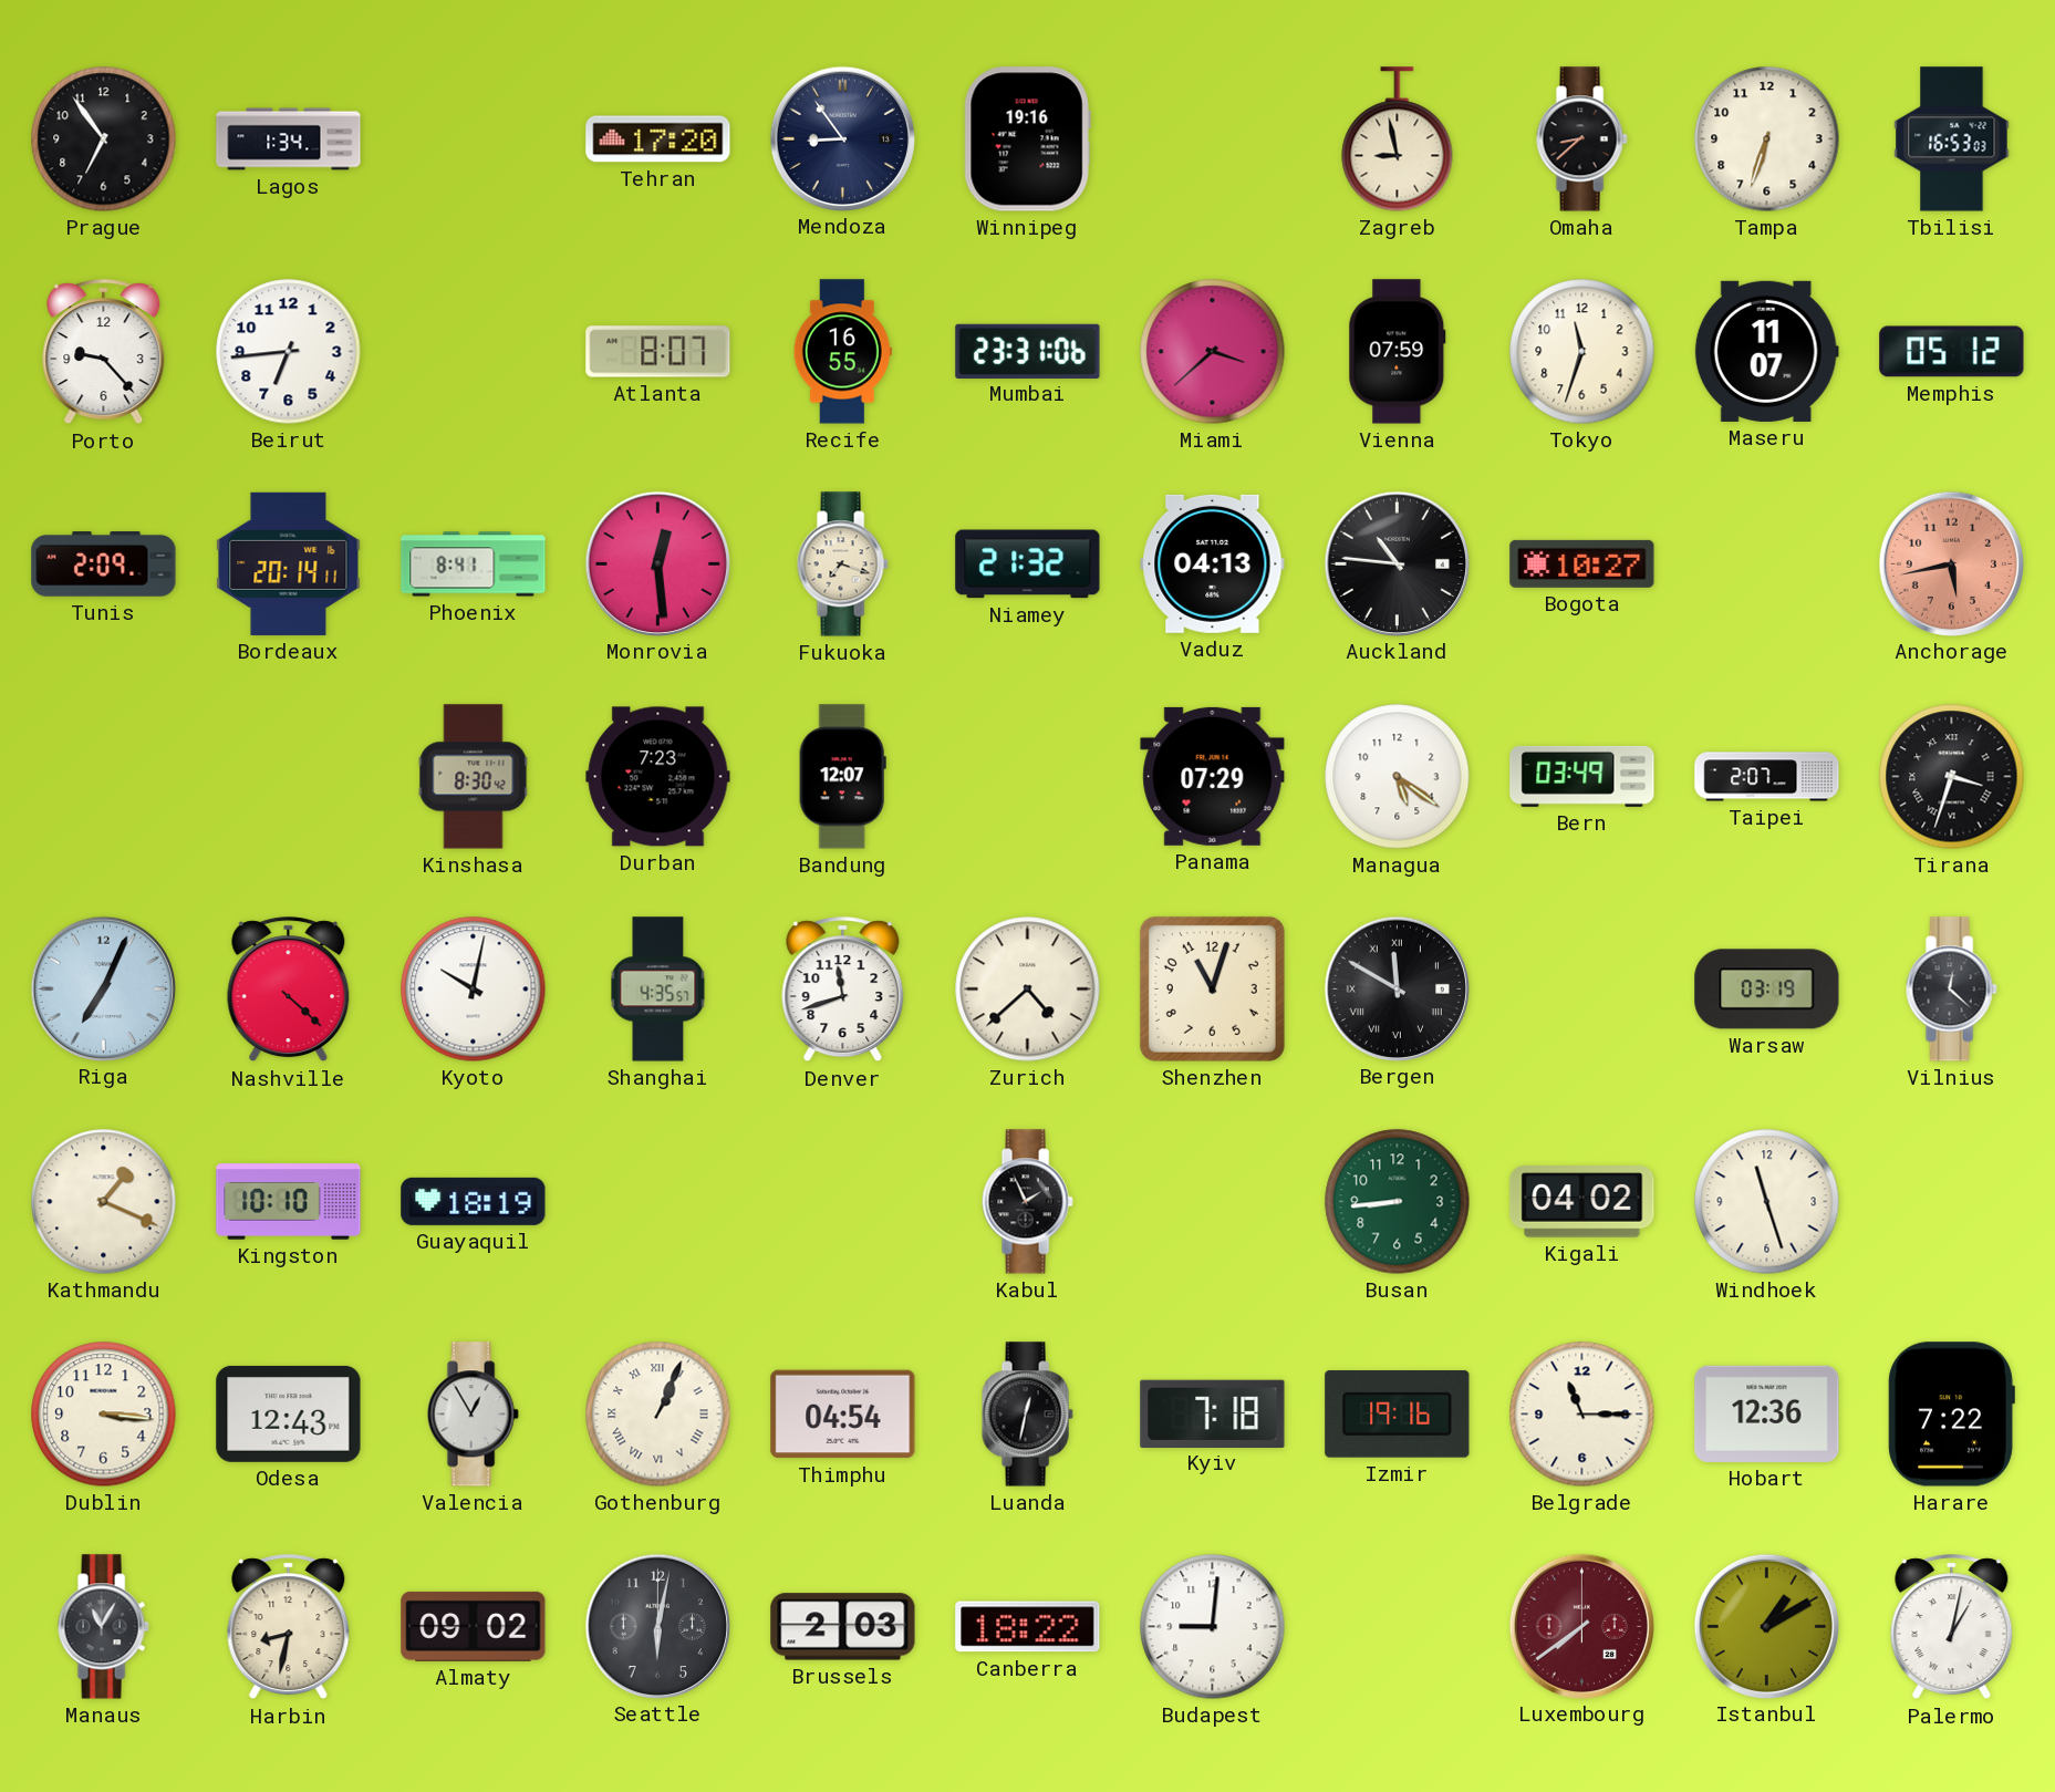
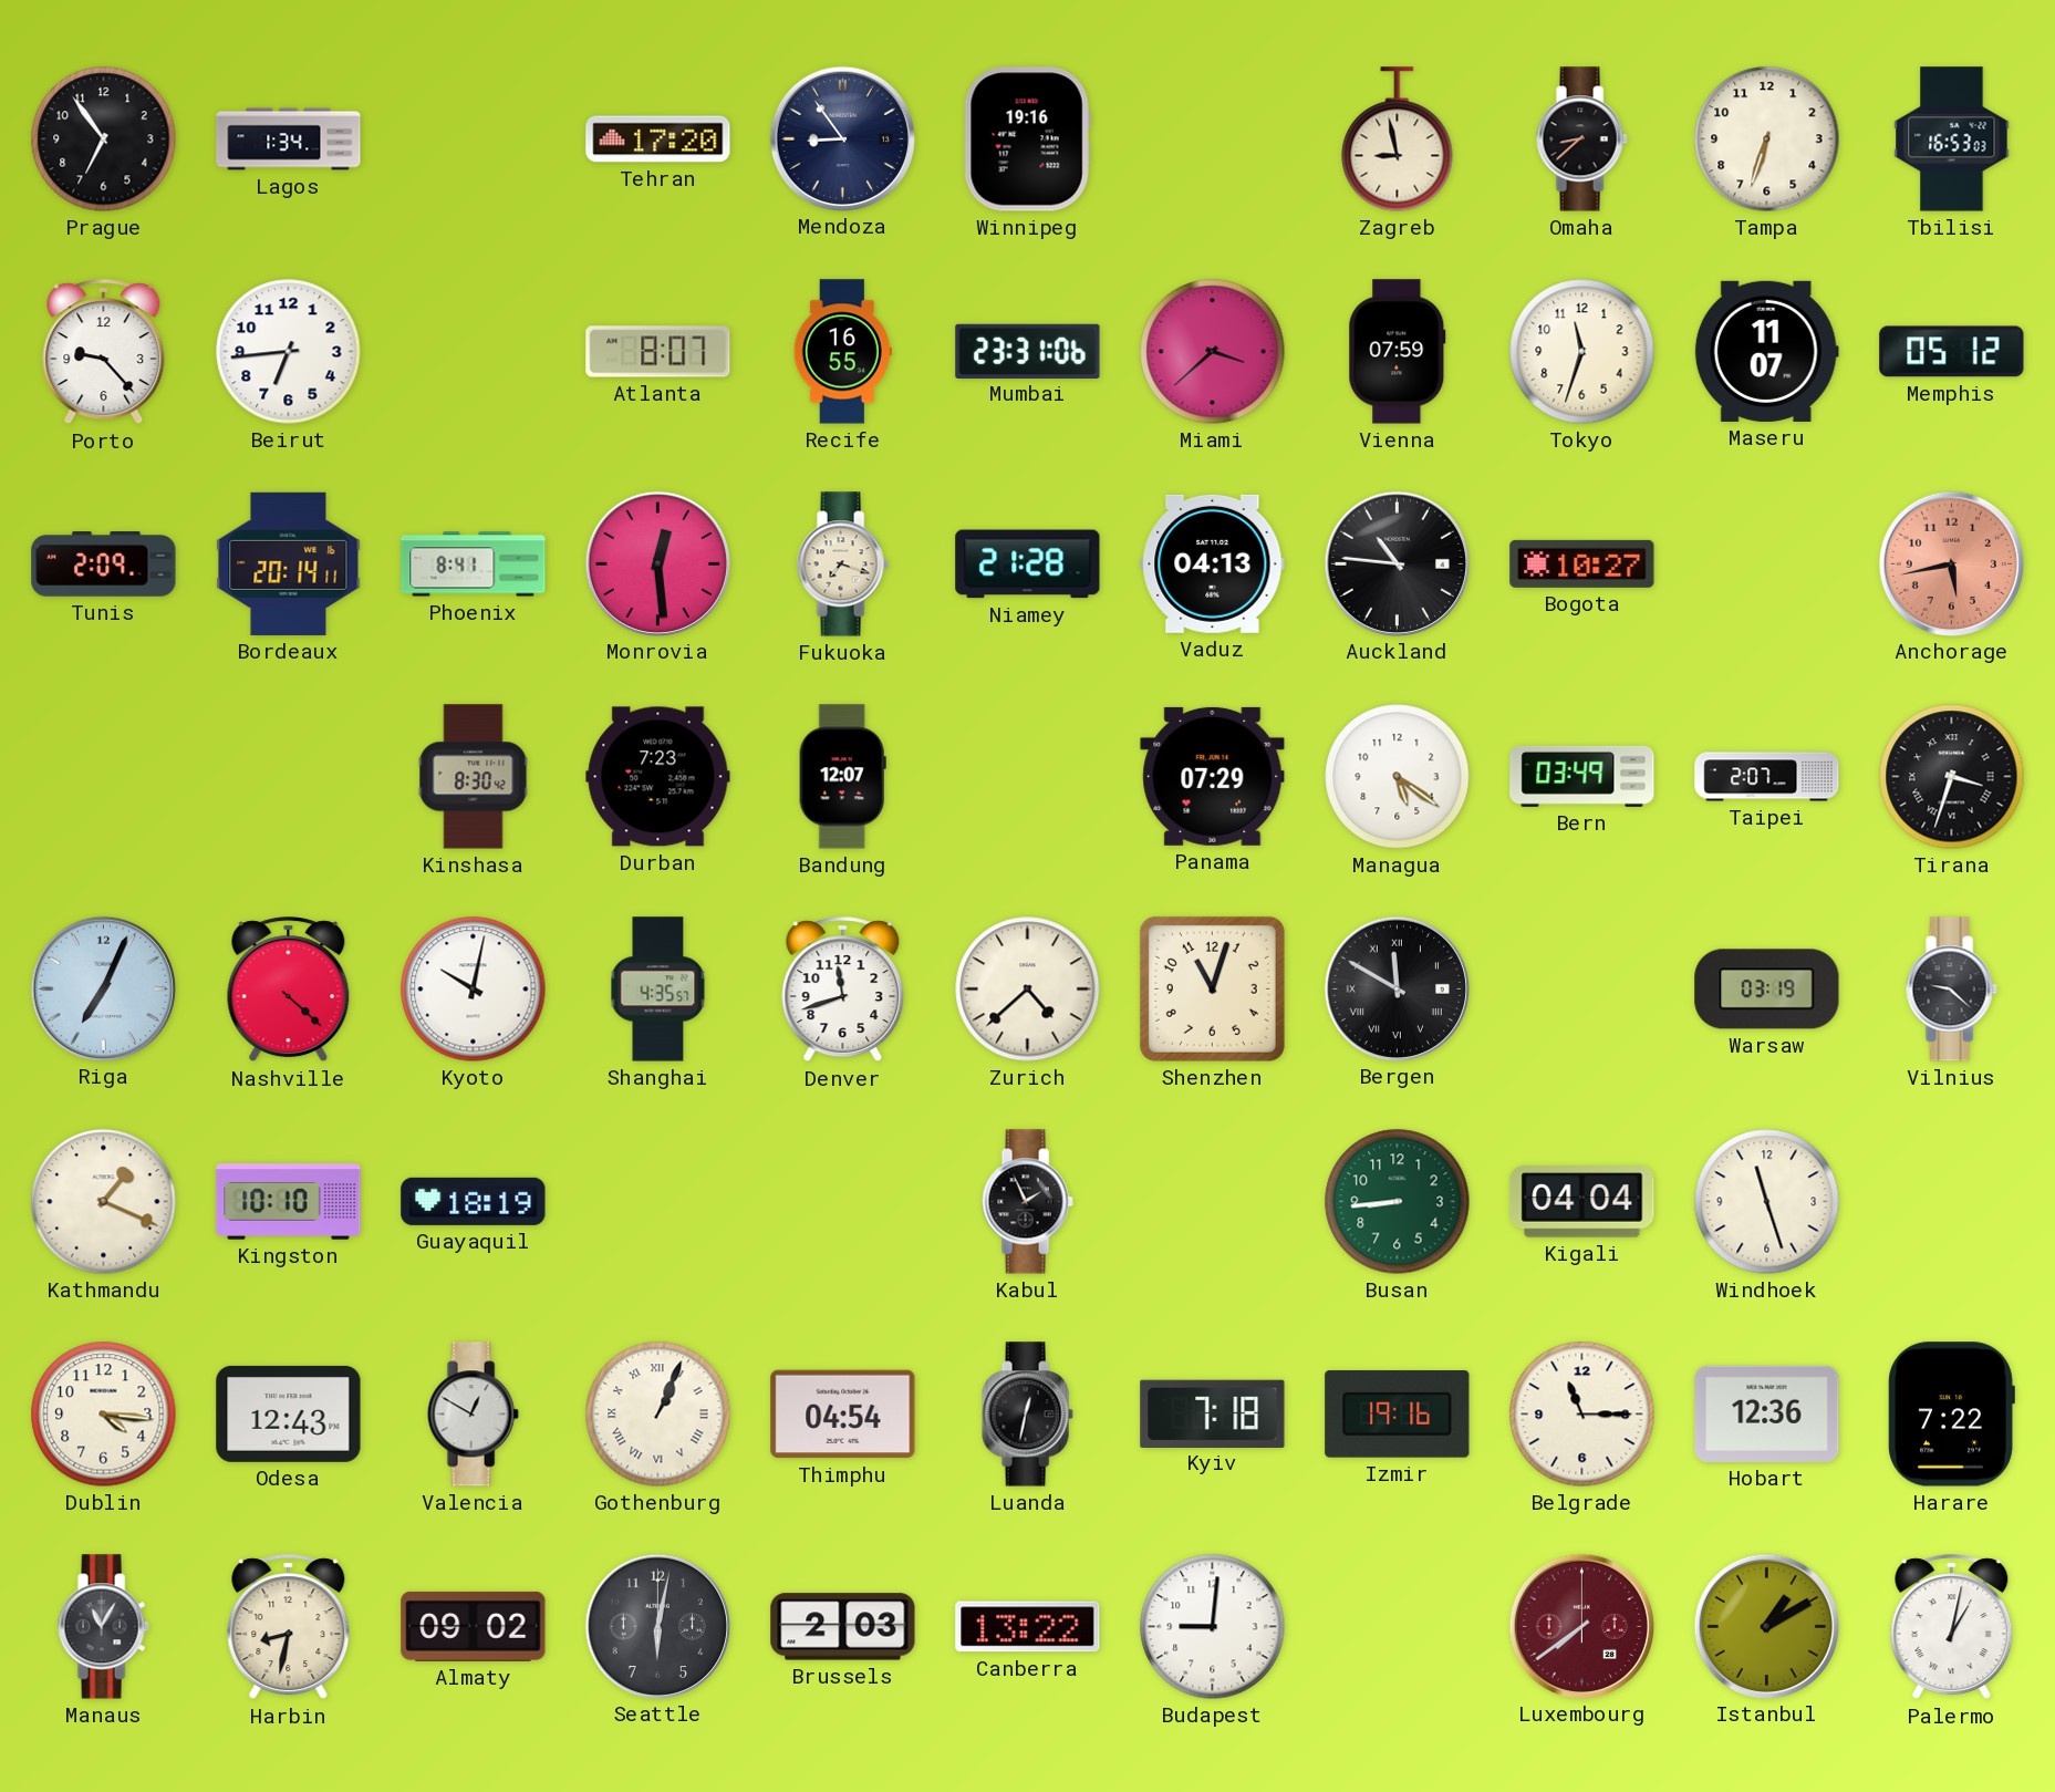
Niamey: 21:32 -> 21:28 (1028, 564)
Vilnius: 12:22 -> 9:22 (1951, 990)
Kigali: 04:02 -> 04:04 (1582, 1202)
Dublin: 3:16 -> 4:16 (104, 1415)
Valencia: 12:55 -> 12:50 (473, 1415)
Canberra: 18:22 -> 13:22 (1028, 1627)
